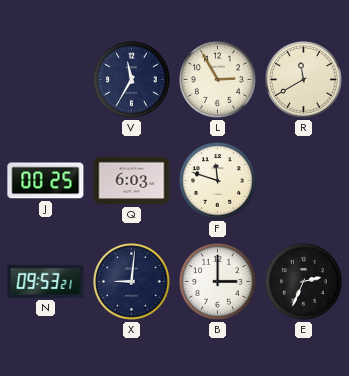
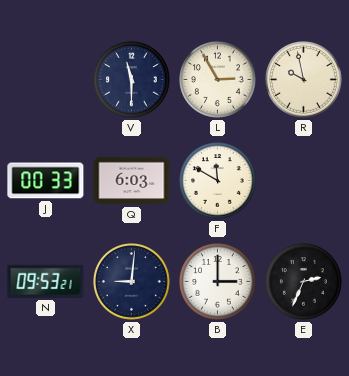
V: 11:35 -> 11:30 (132, 80)
R: 11:40 -> 9:58 (304, 80)
J: 00:25 -> 00:33 (46, 181)
F: 11:48 -> 11:50 (218, 181)
